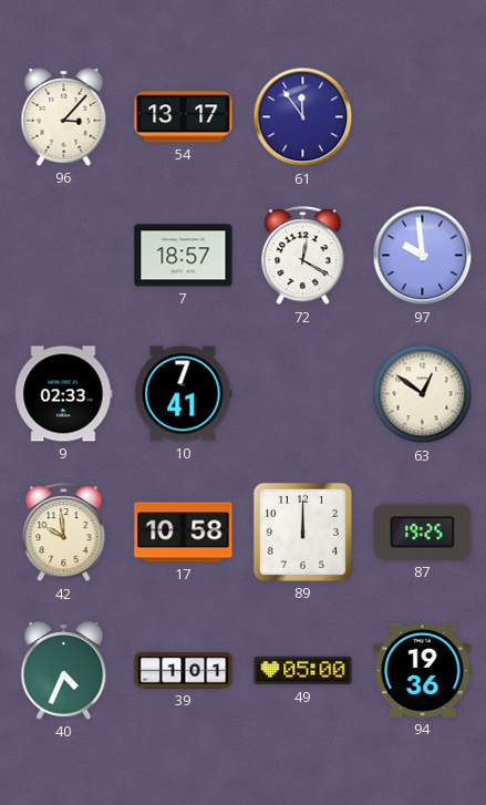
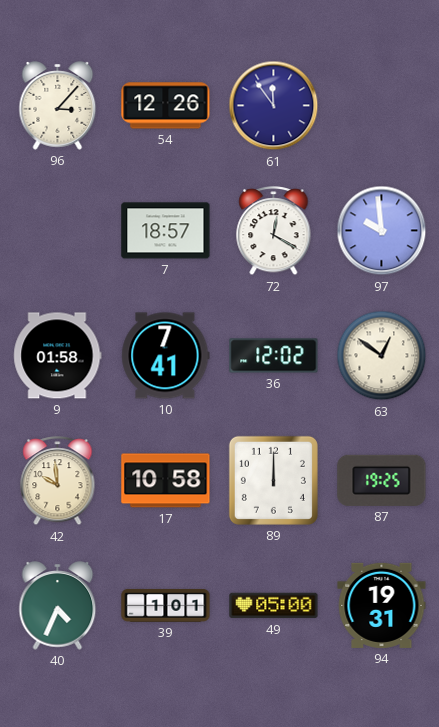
54: 13:17 -> 12:26 (166, 106)
9: 02:33 -> 01:58 (58, 356)
36: none -> 12:02 (274, 356)
94: 19:36 -> 19:31 (382, 605)
